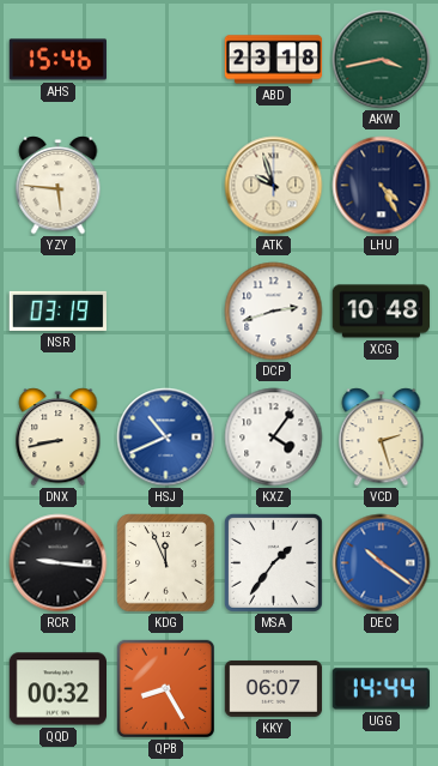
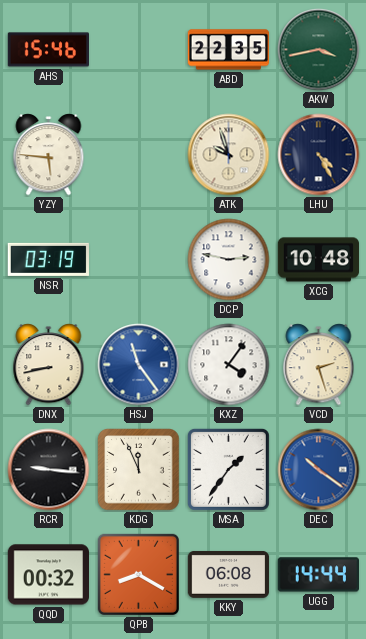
ABD: 23:18 -> 22:35 (229, 50)
DCP: 2:42 -> 2:47 (229, 260)
HSJ: 10:41 -> 11:24 (139, 365)
QPB: 8:25 -> 8:20 (138, 574)
KKY: 06:07 -> 06:08 (229, 575)
